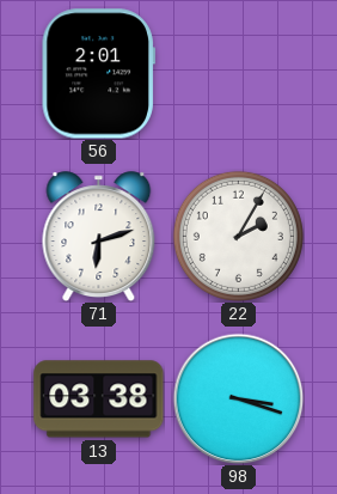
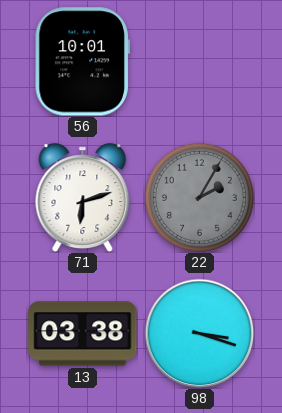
56: 2:01 -> 10:01 (82, 62)
22 dial: white -> grey (199, 197)
